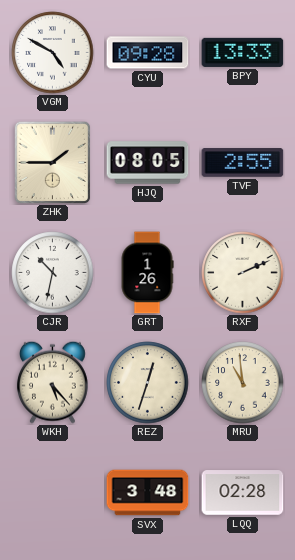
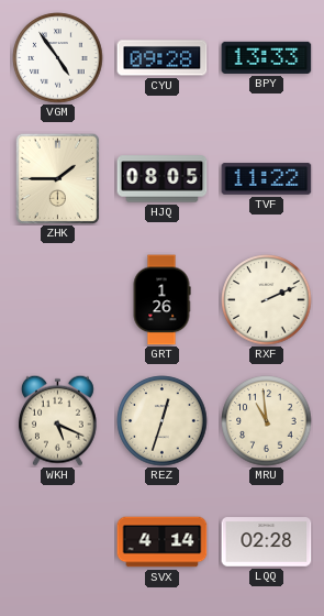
VGM: 4:50 -> 4:54 (58, 58)
TVF: 2:55 -> 11:22 (267, 179)
CJR: 10:32 -> none (53, 273)
WKH: 5:23 -> 5:19 (57, 420)
SVX: 3:48 -> 4:14 (163, 542)
